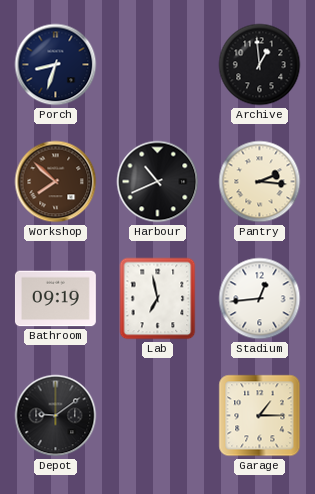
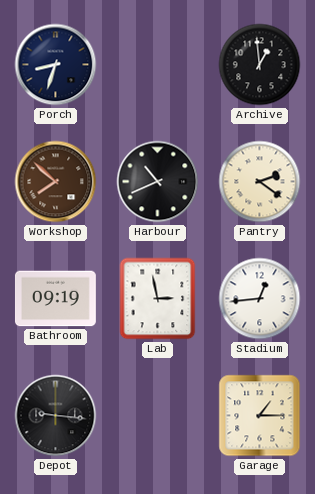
Pantry: 2:16 -> 2:21 (260, 182)
Lab: 6:58 -> 2:58 (158, 299)
Depot: 9:09 -> 9:16 (56, 416)
